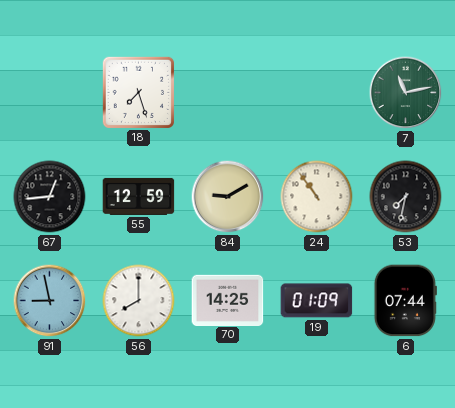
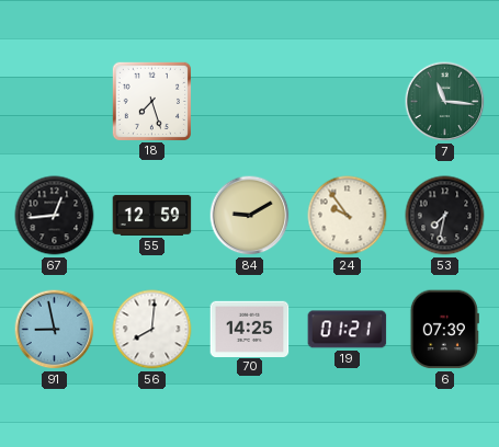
7: 11:13 -> 11:16 (445, 102)
24: 10:54 -> 9:54 (348, 216)
56: 8:00 -> 8:01 (152, 330)
19: 01:09 -> 01:21 (348, 330)
6: 07:44 -> 07:39 (444, 330)
